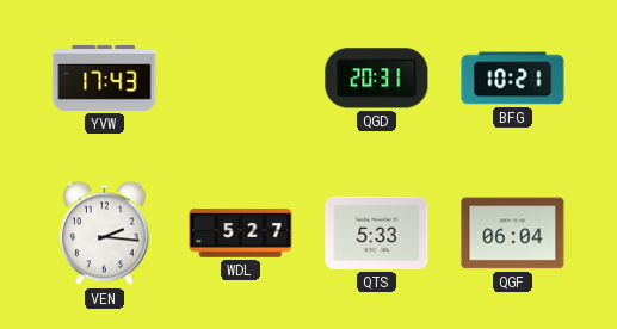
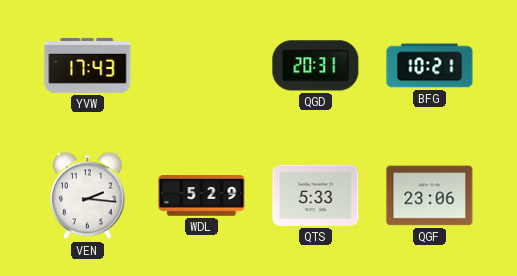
WDL: 5:27 -> 5:29 (202, 196)
QGF: 06:04 -> 23:06 (430, 196)
